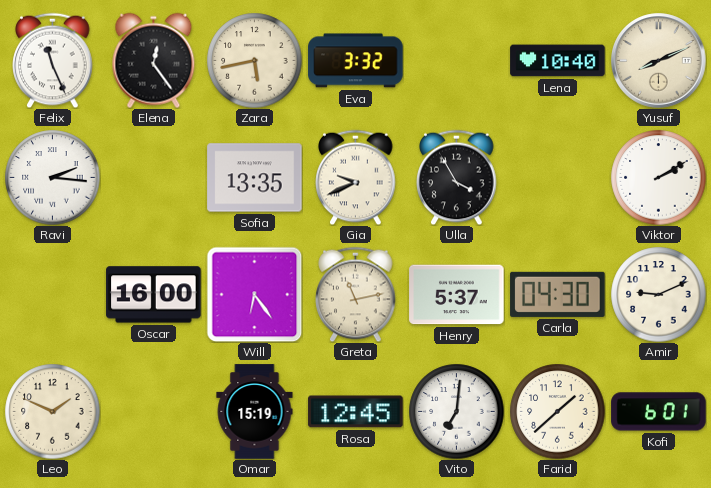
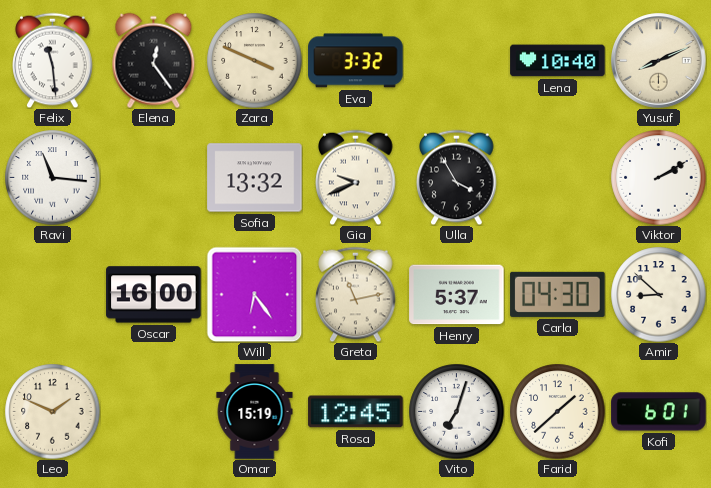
Felix: 11:26 -> 11:29 (53, 60)
Zara: 5:43 -> 3:49 (254, 60)
Ravi: 2:16 -> 11:16 (52, 177)
Sofia: 13:35 -> 13:32 (255, 178)
Amir: 9:11 -> 8:52 (658, 294)
Vito: 7:01 -> 7:03 (456, 411)
